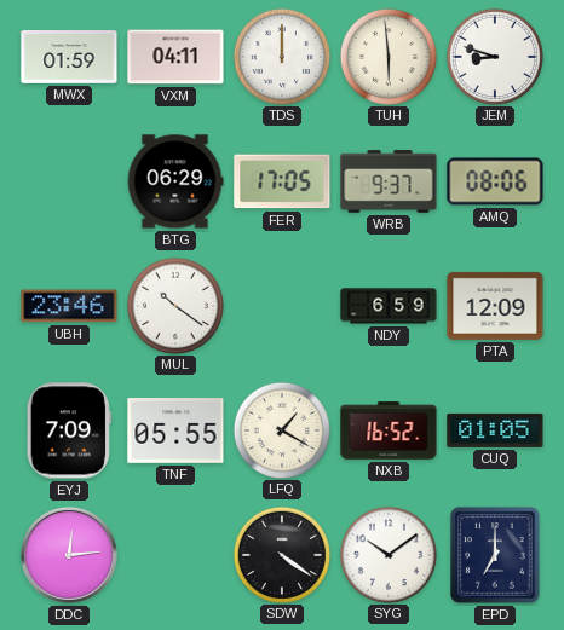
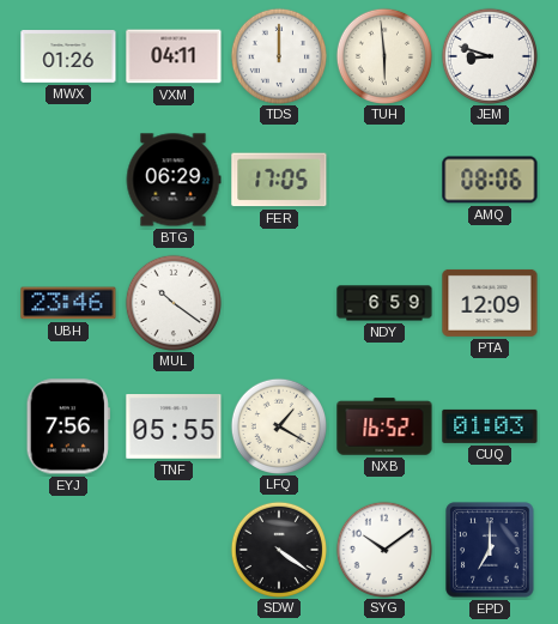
MWX: 01:59 -> 01:26 (68, 57)
WRB: 9:37 -> none (389, 181)
EYJ: 7:09 -> 7:56 (68, 426)
CUQ: 01:05 -> 01:03 (490, 426)
DDC: 12:14 -> none (69, 555)
